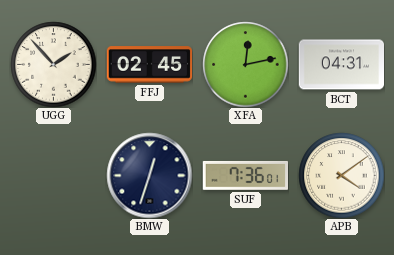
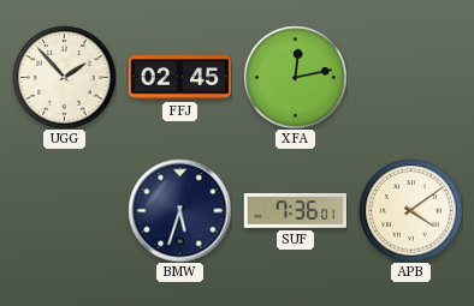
BCT: 04:31 -> none (341, 65)
BMW: 12:33 -> 5:33 (179, 210)
